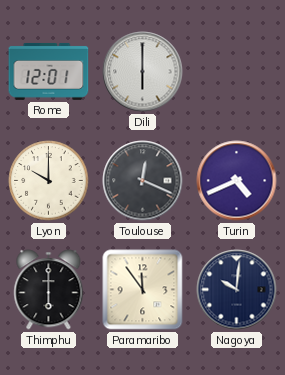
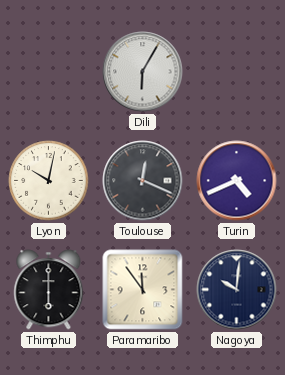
Rome: 12:01 -> none (49, 71)
Dili: 6:00 -> 6:05 (143, 72)
Lyon: 10:00 -> 10:02 (49, 181)
